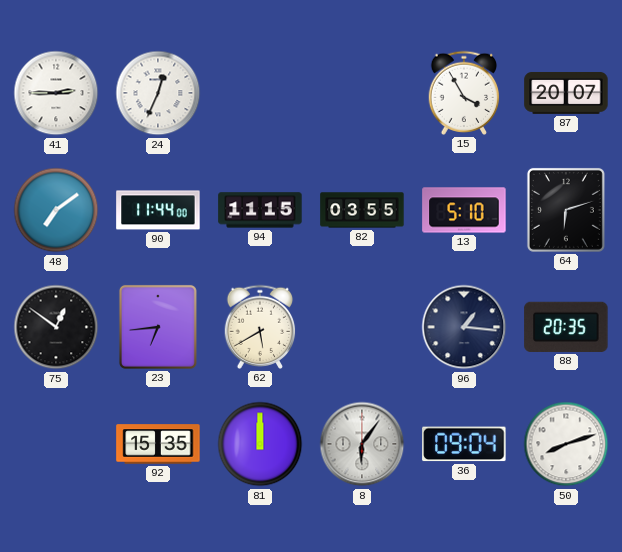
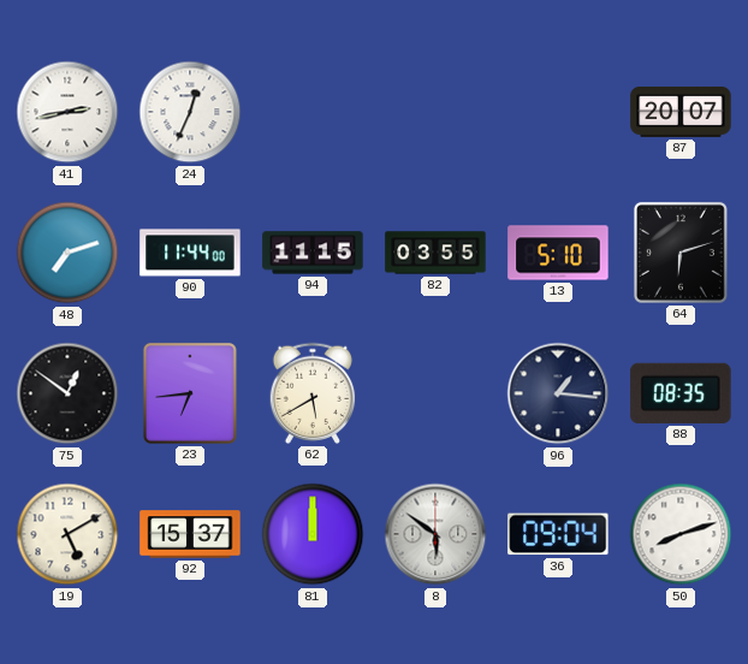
41: 2:45 -> 2:43 (67, 112)
15: 3:55 -> none (464, 93)
48: 7:09 -> 7:12 (67, 253)
88: 20:35 -> 08:35 (681, 393)
19: none -> 5:10 (67, 534)
92: 15:35 -> 15:37 (190, 534)
8: 6:06 -> 5:51 (435, 534)
